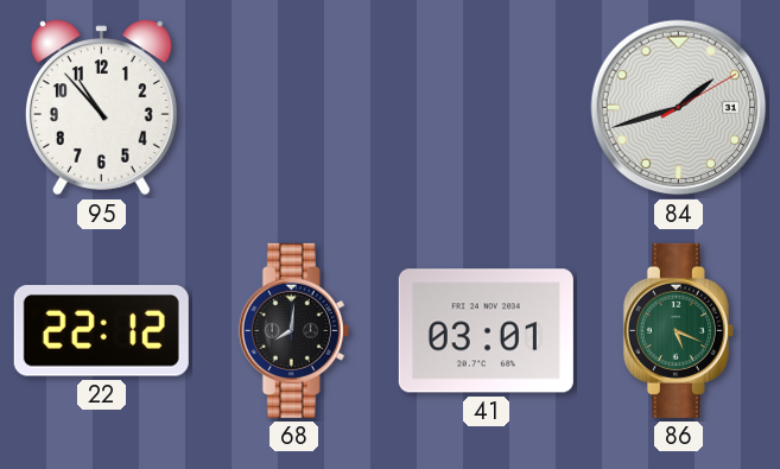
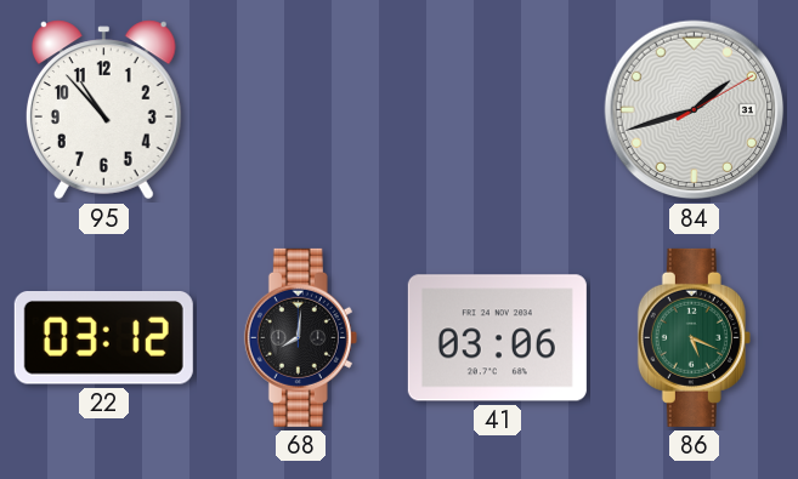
22: 22:12 -> 03:12 (103, 338)
41: 03:01 -> 03:06 (497, 338)
